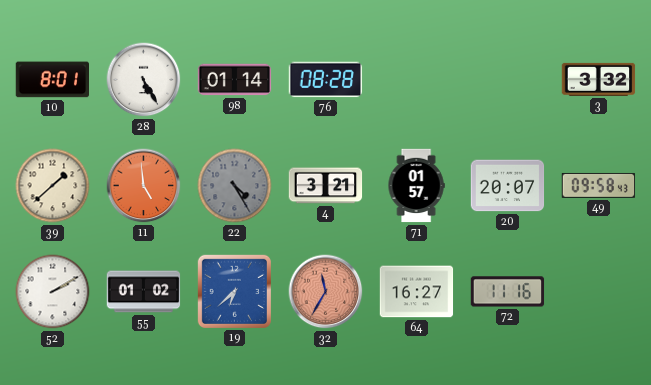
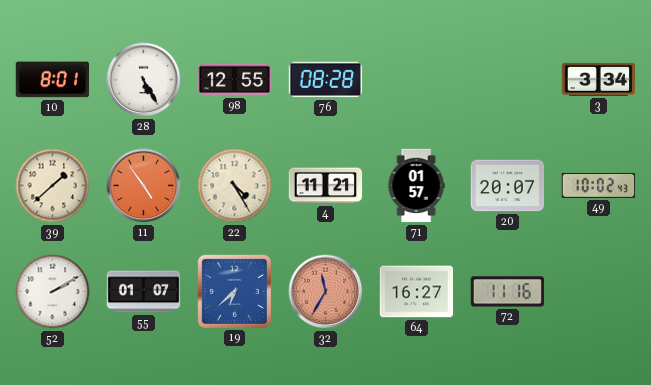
98: 01:14 -> 12:55 (235, 80)
3: 3:32 -> 3:34 (599, 79)
11: 4:59 -> 4:54 (144, 186)
22 dial: grey -> cream (235, 186)
4: 3:21 -> 11:21 (326, 186)
49: 09:58 -> 10:02 (599, 185)
55: 01:02 -> 01:07 (144, 292)
